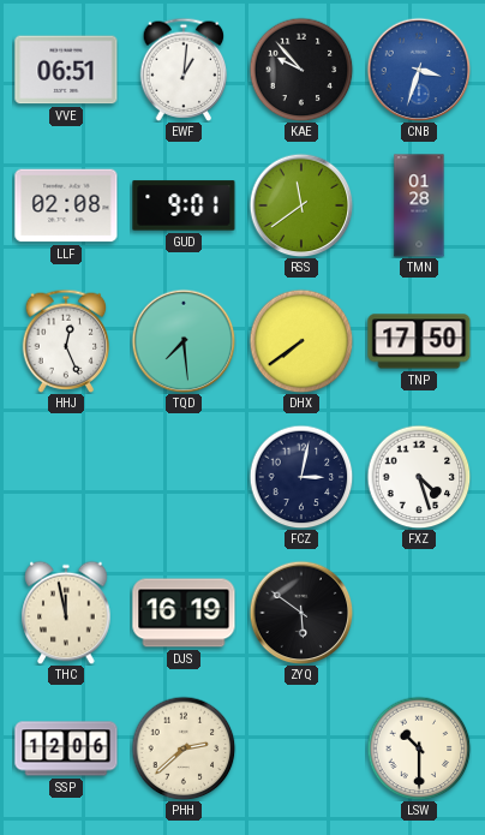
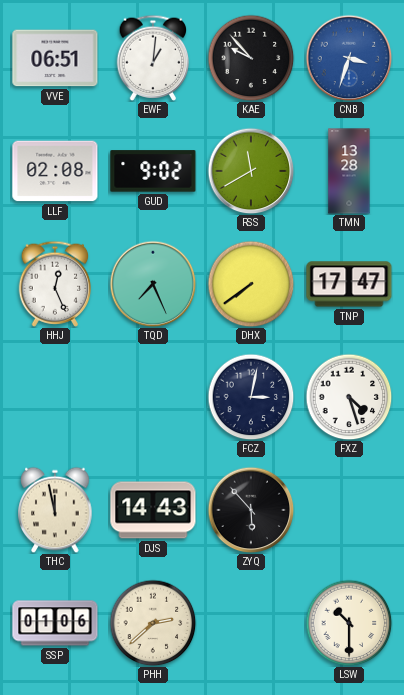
GUD: 9:01 -> 9:02 (153, 171)
RSS: 11:39 -> 11:40 (251, 171)
TMN: 01:28 -> 13:28 (349, 171)
TQD: 7:29 -> 7:26 (153, 284)
TNP: 17:50 -> 17:47 (349, 284)
DJS: 16:19 -> 14:43 (153, 510)
ZYQ: 5:51 -> 5:53 (251, 510)
SSP: 12:06 -> 01:06 (55, 623)
